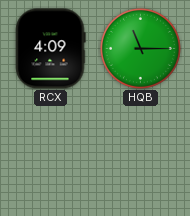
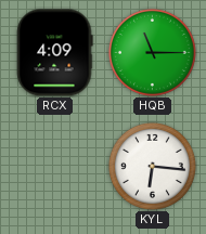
KYL: none -> 6:16 (152, 166)
